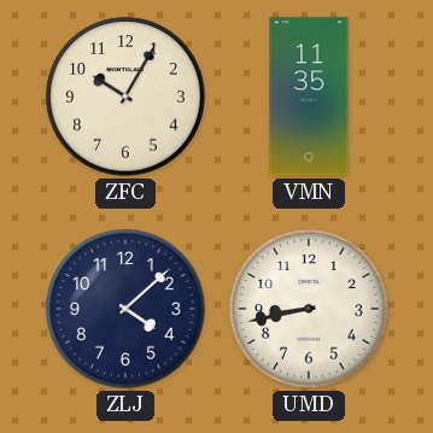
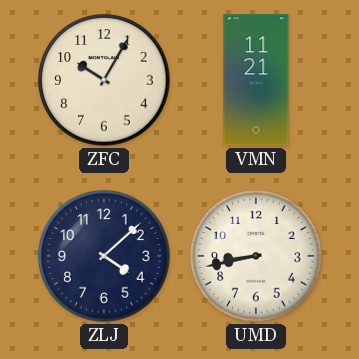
VMN: 11:35 -> 11:21 (256, 80)
